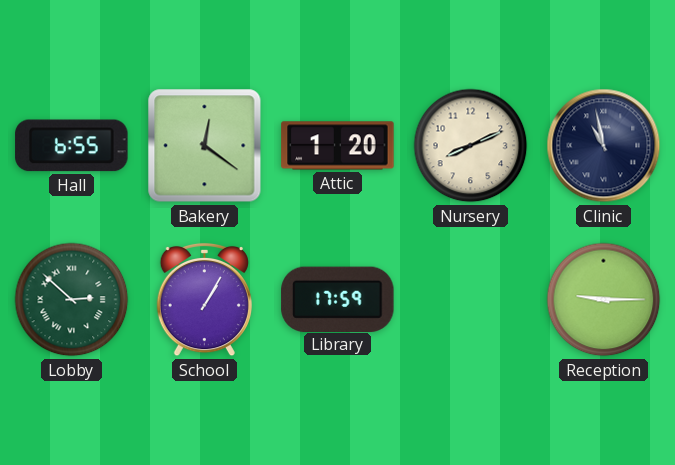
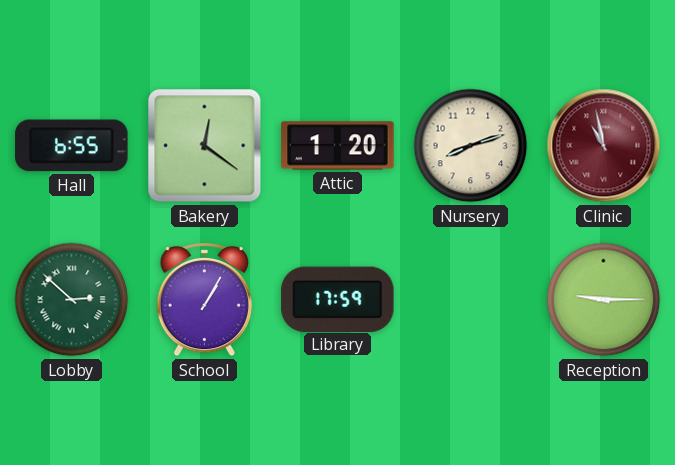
Nursery: 8:11 -> 8:12 (471, 146)
Clinic dial: navy -> burgundy (604, 146)
